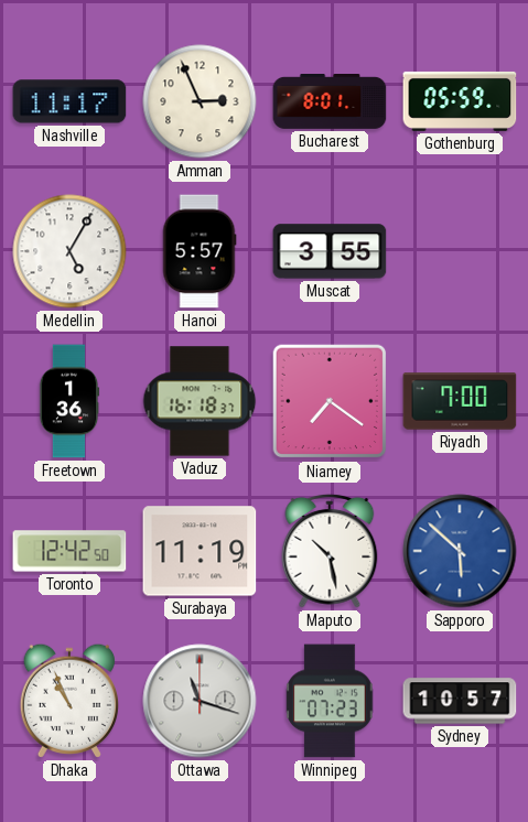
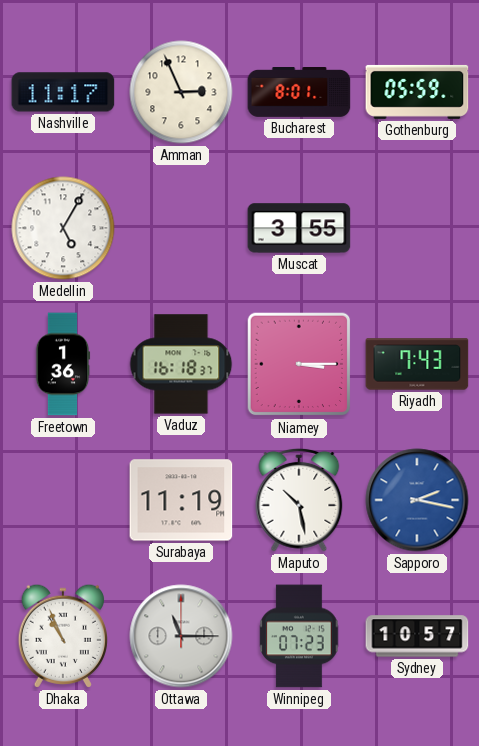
Hanoi: 5:57 -> none (200, 251)
Niamey: 7:21 -> 3:15 (299, 364)
Riyadh: 7:00 -> 7:43 (417, 364)
Toronto: 12:42 -> none (69, 551)
Sapporo: 5:52 -> 2:17 (417, 500)
Ottawa: 11:18 -> 11:15 (181, 636)
